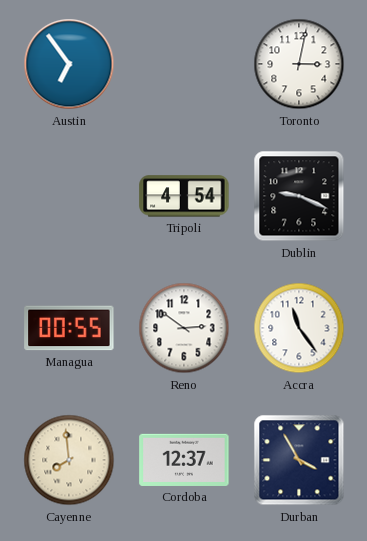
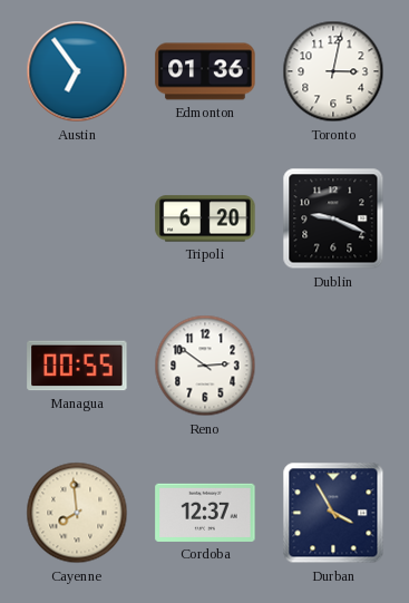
Edmonton: none -> 01:36 (205, 71)
Tripoli: 4:54 -> 6:20 (205, 218)
Accra: 11:24 -> none (299, 328)
